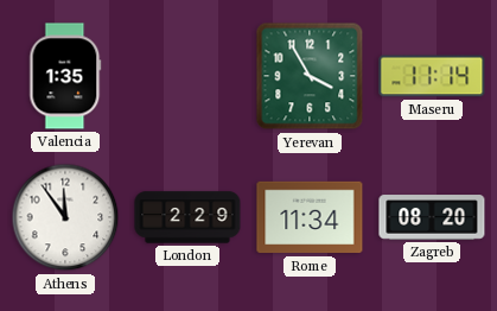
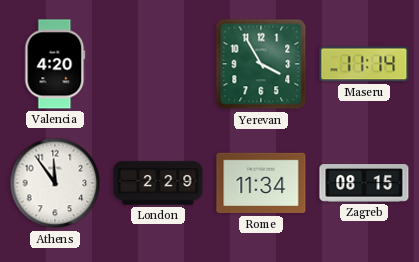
Valencia: 1:35 -> 4:20 (55, 64)
Zagreb: 08:20 -> 08:15 (364, 183)
